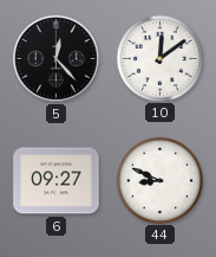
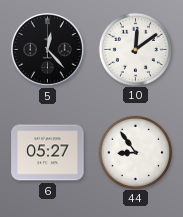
6: 09:27 -> 05:27 (48, 153)
44: 8:49 -> 8:54 (135, 152)
